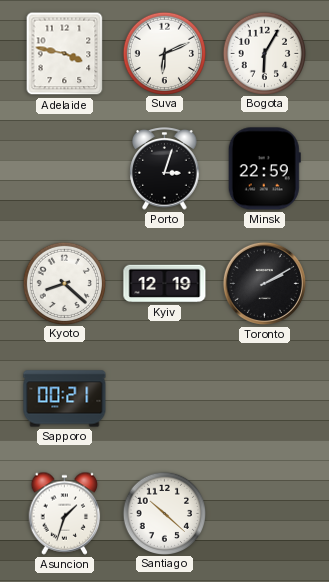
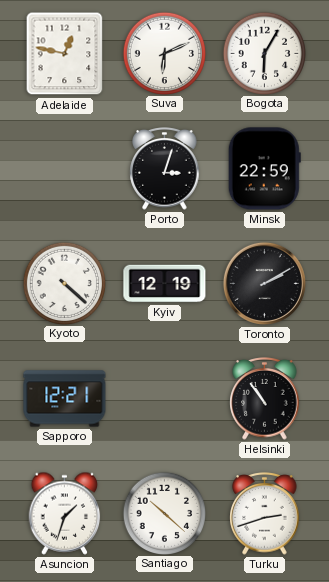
Adelaide: 3:47 -> 12:47 (65, 54)
Kyoto: 8:22 -> 4:22 (64, 283)
Sapporo: 00:21 -> 12:21 (65, 399)
Helsinki: none -> 10:54 (265, 399)
Turku: none -> 2:42 (265, 514)
